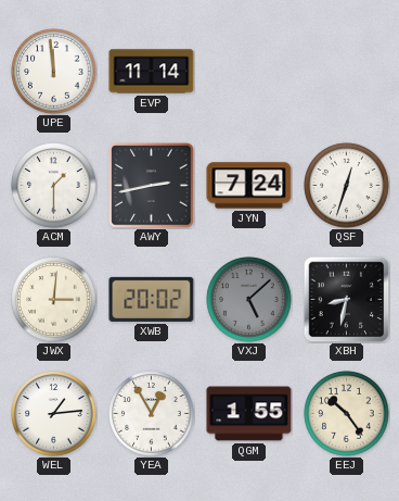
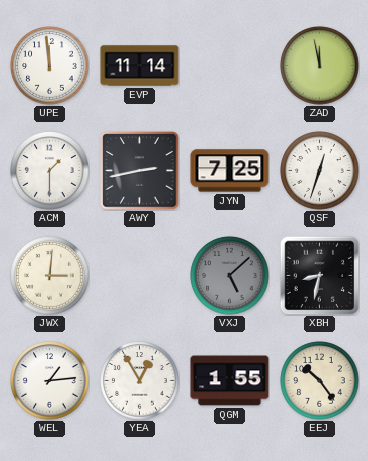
ZAD: none -> 11:58 (320, 66)
JYN: 7:24 -> 7:25 (230, 171)
XWB: 20:02 -> none (152, 299)
